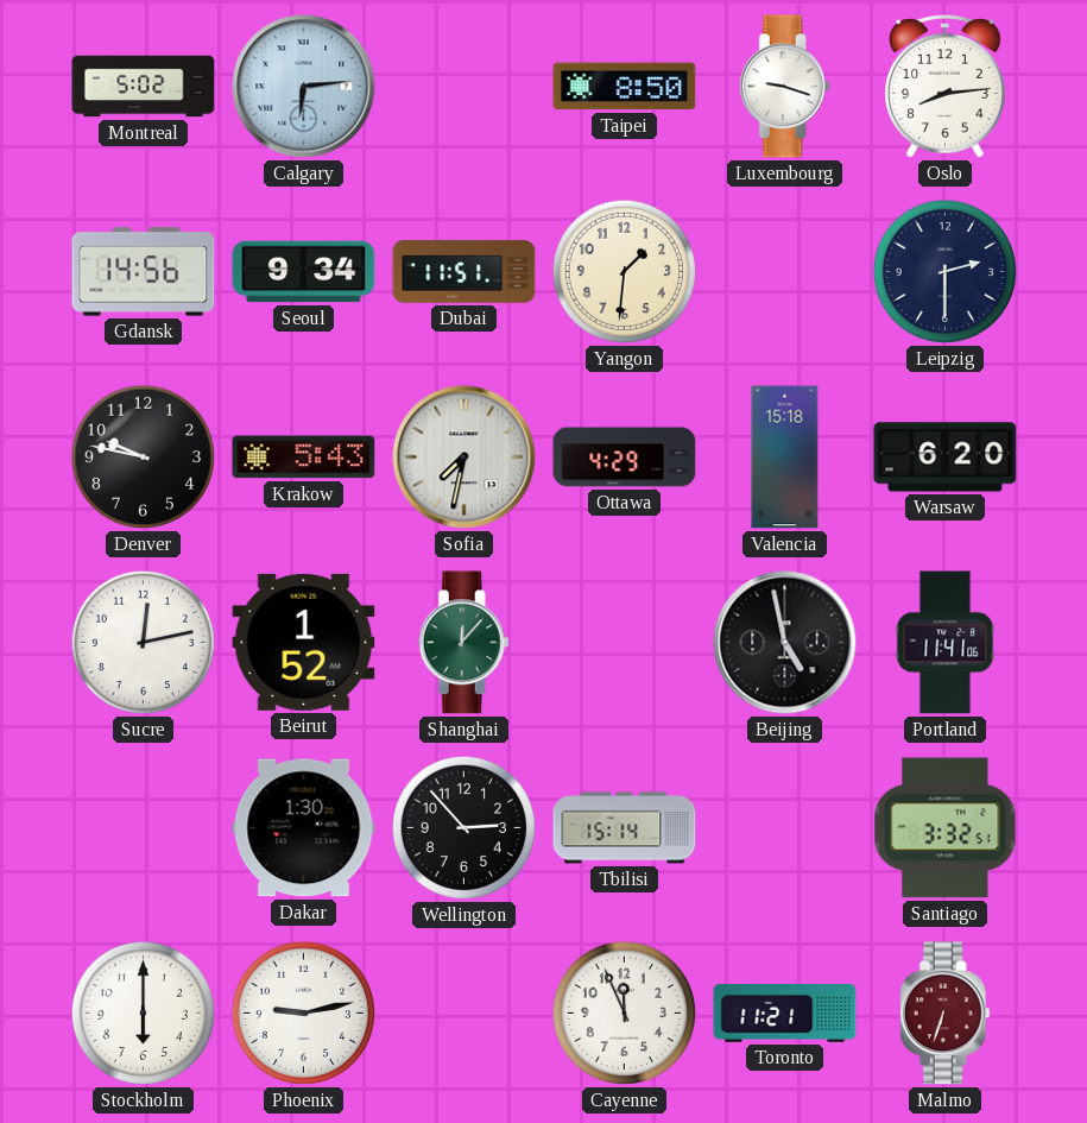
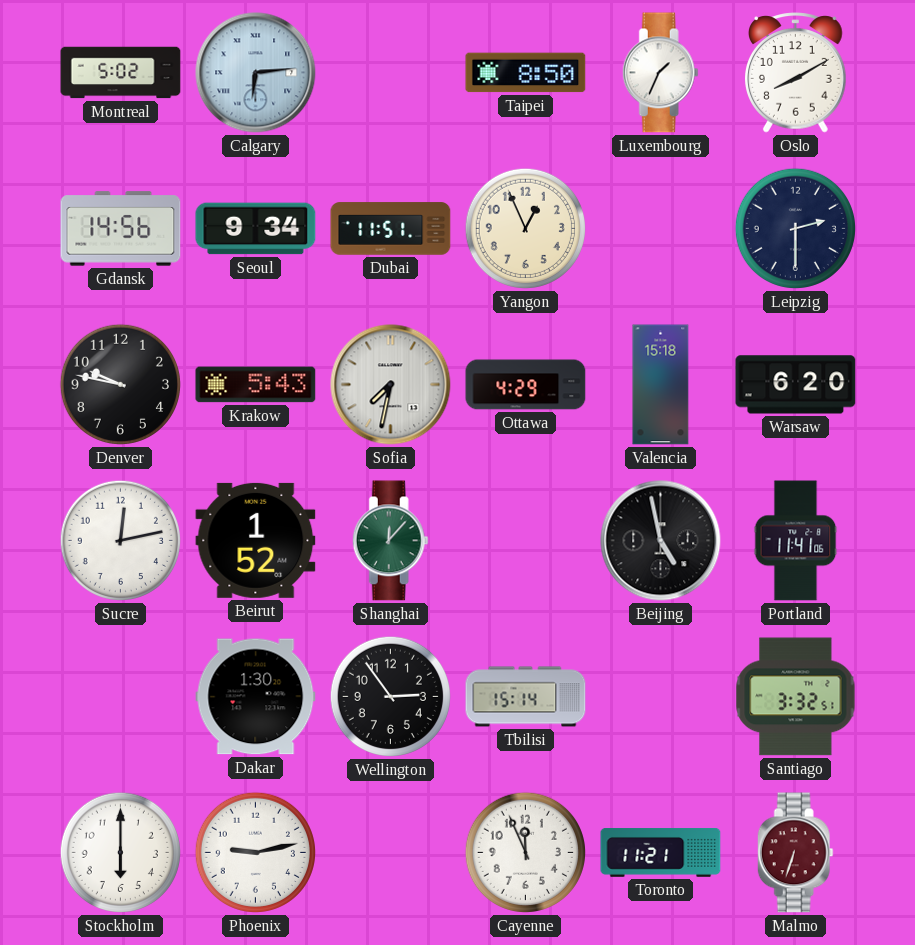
Luxembourg: 9:18 -> 1:34 (660, 73)
Oslo: 8:14 -> 8:10 (796, 73)
Yangon: 1:31 -> 12:56 (525, 228)
Wellington: 2:53 -> 2:54 (390, 696)
